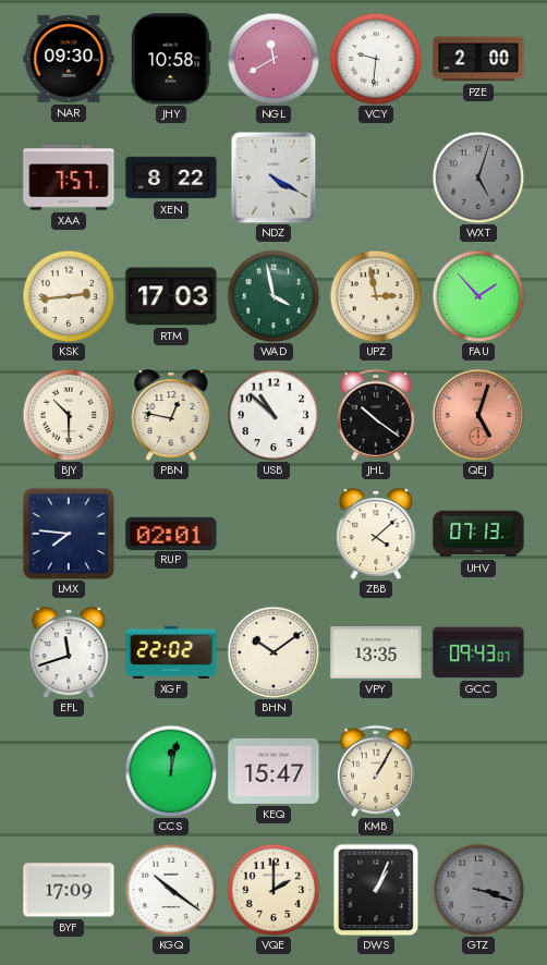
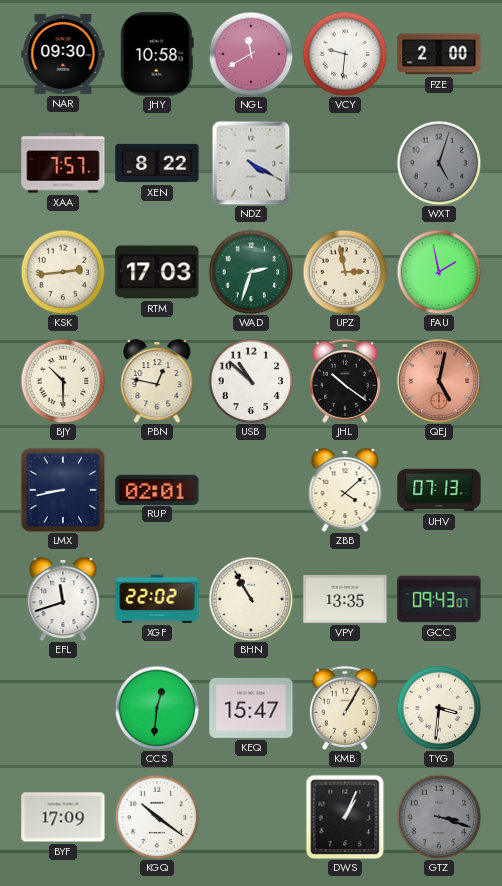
WAD: 3:58 -> 2:33 (251, 272)
FAU: 1:53 -> 1:58 (439, 272)
QEJ: 5:03 -> 5:02 (439, 381)
LMX: 7:46 -> 8:43 (63, 490)
BHN: 10:09 -> 10:55 (251, 599)
CCS: 12:02 -> 12:31 (157, 708)
TYG: none -> 3:31 (439, 708)
VQE: 2:00 -> none (273, 890)
